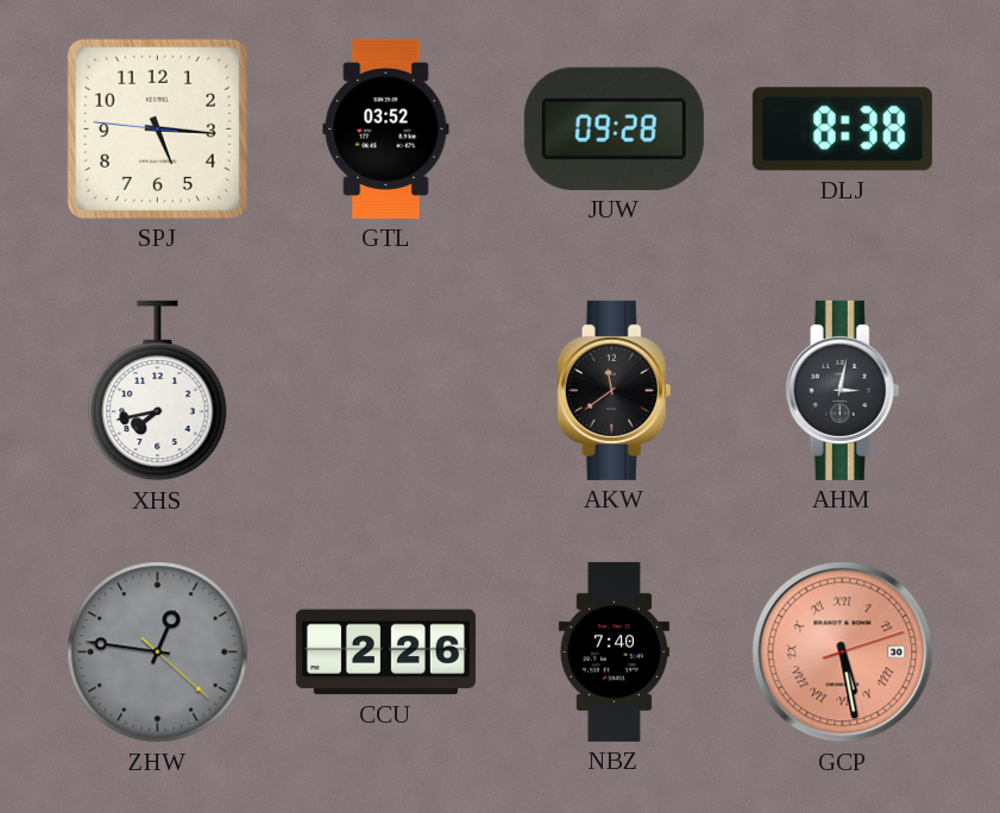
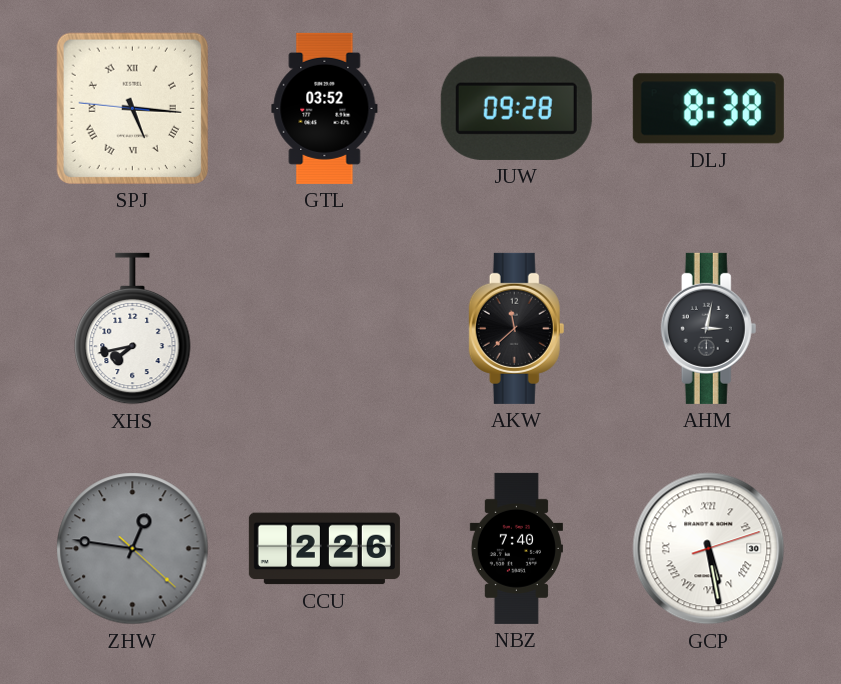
SPJ numerals: Arabic -> Roman (132, 108)
AKW: 11:39 -> 11:38 (517, 328)
GCP dial: salmon -> white (709, 549)
